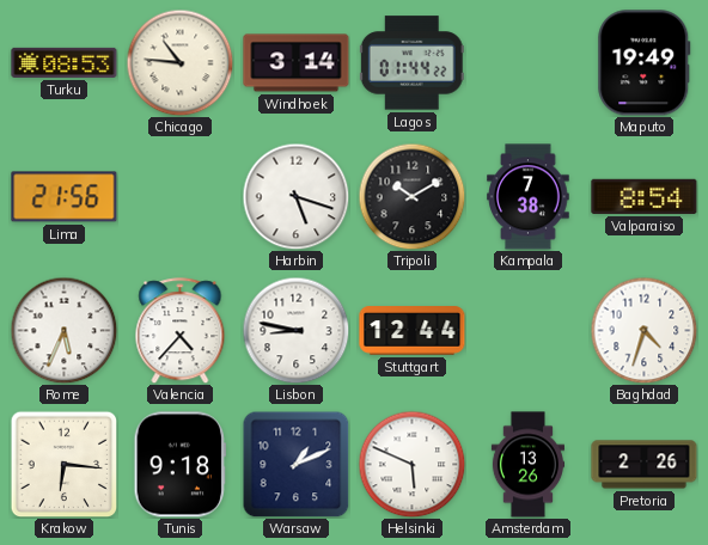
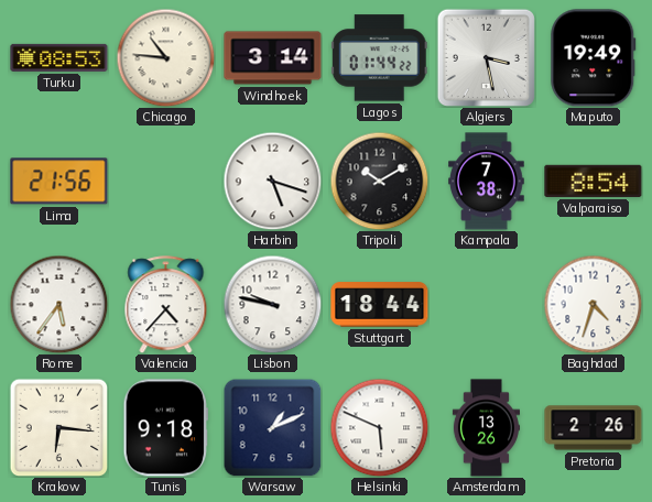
Algiers: none -> 3:28 (486, 57)
Rome: 5:34 -> 5:36 (58, 304)
Lisbon: 8:47 -> 9:47 (272, 304)
Stuttgart: 12:44 -> 18:44 (380, 305)
